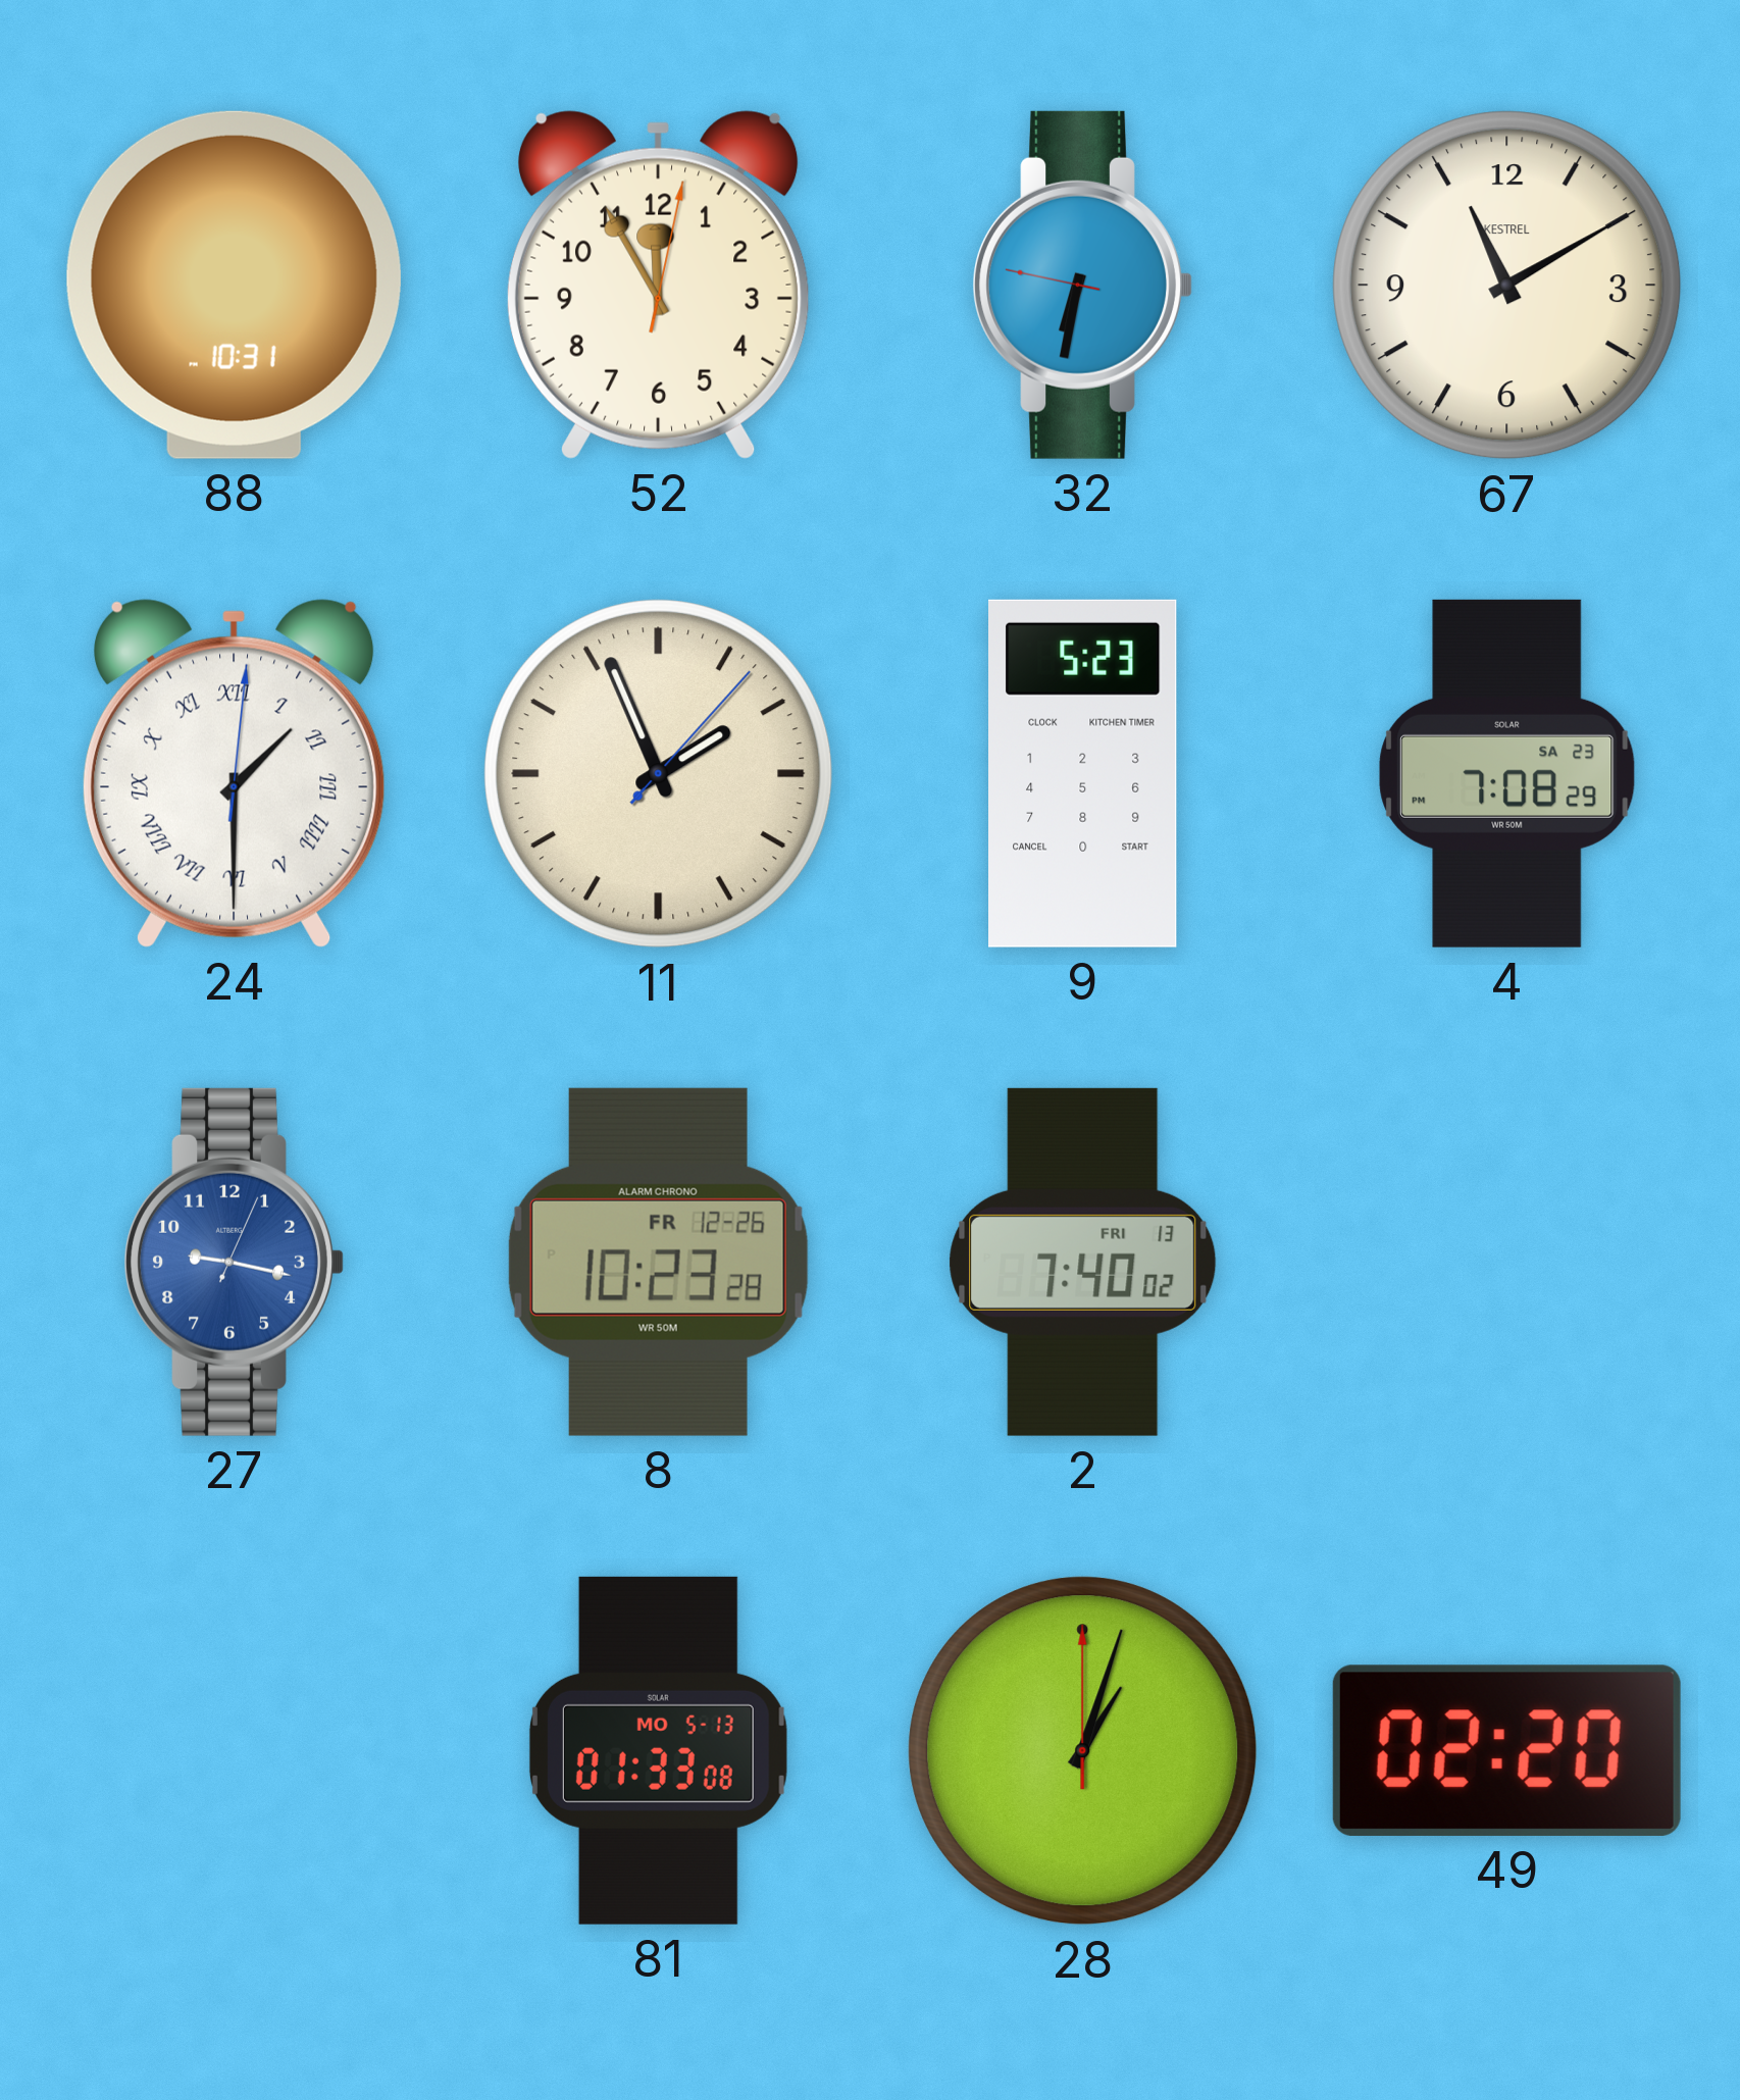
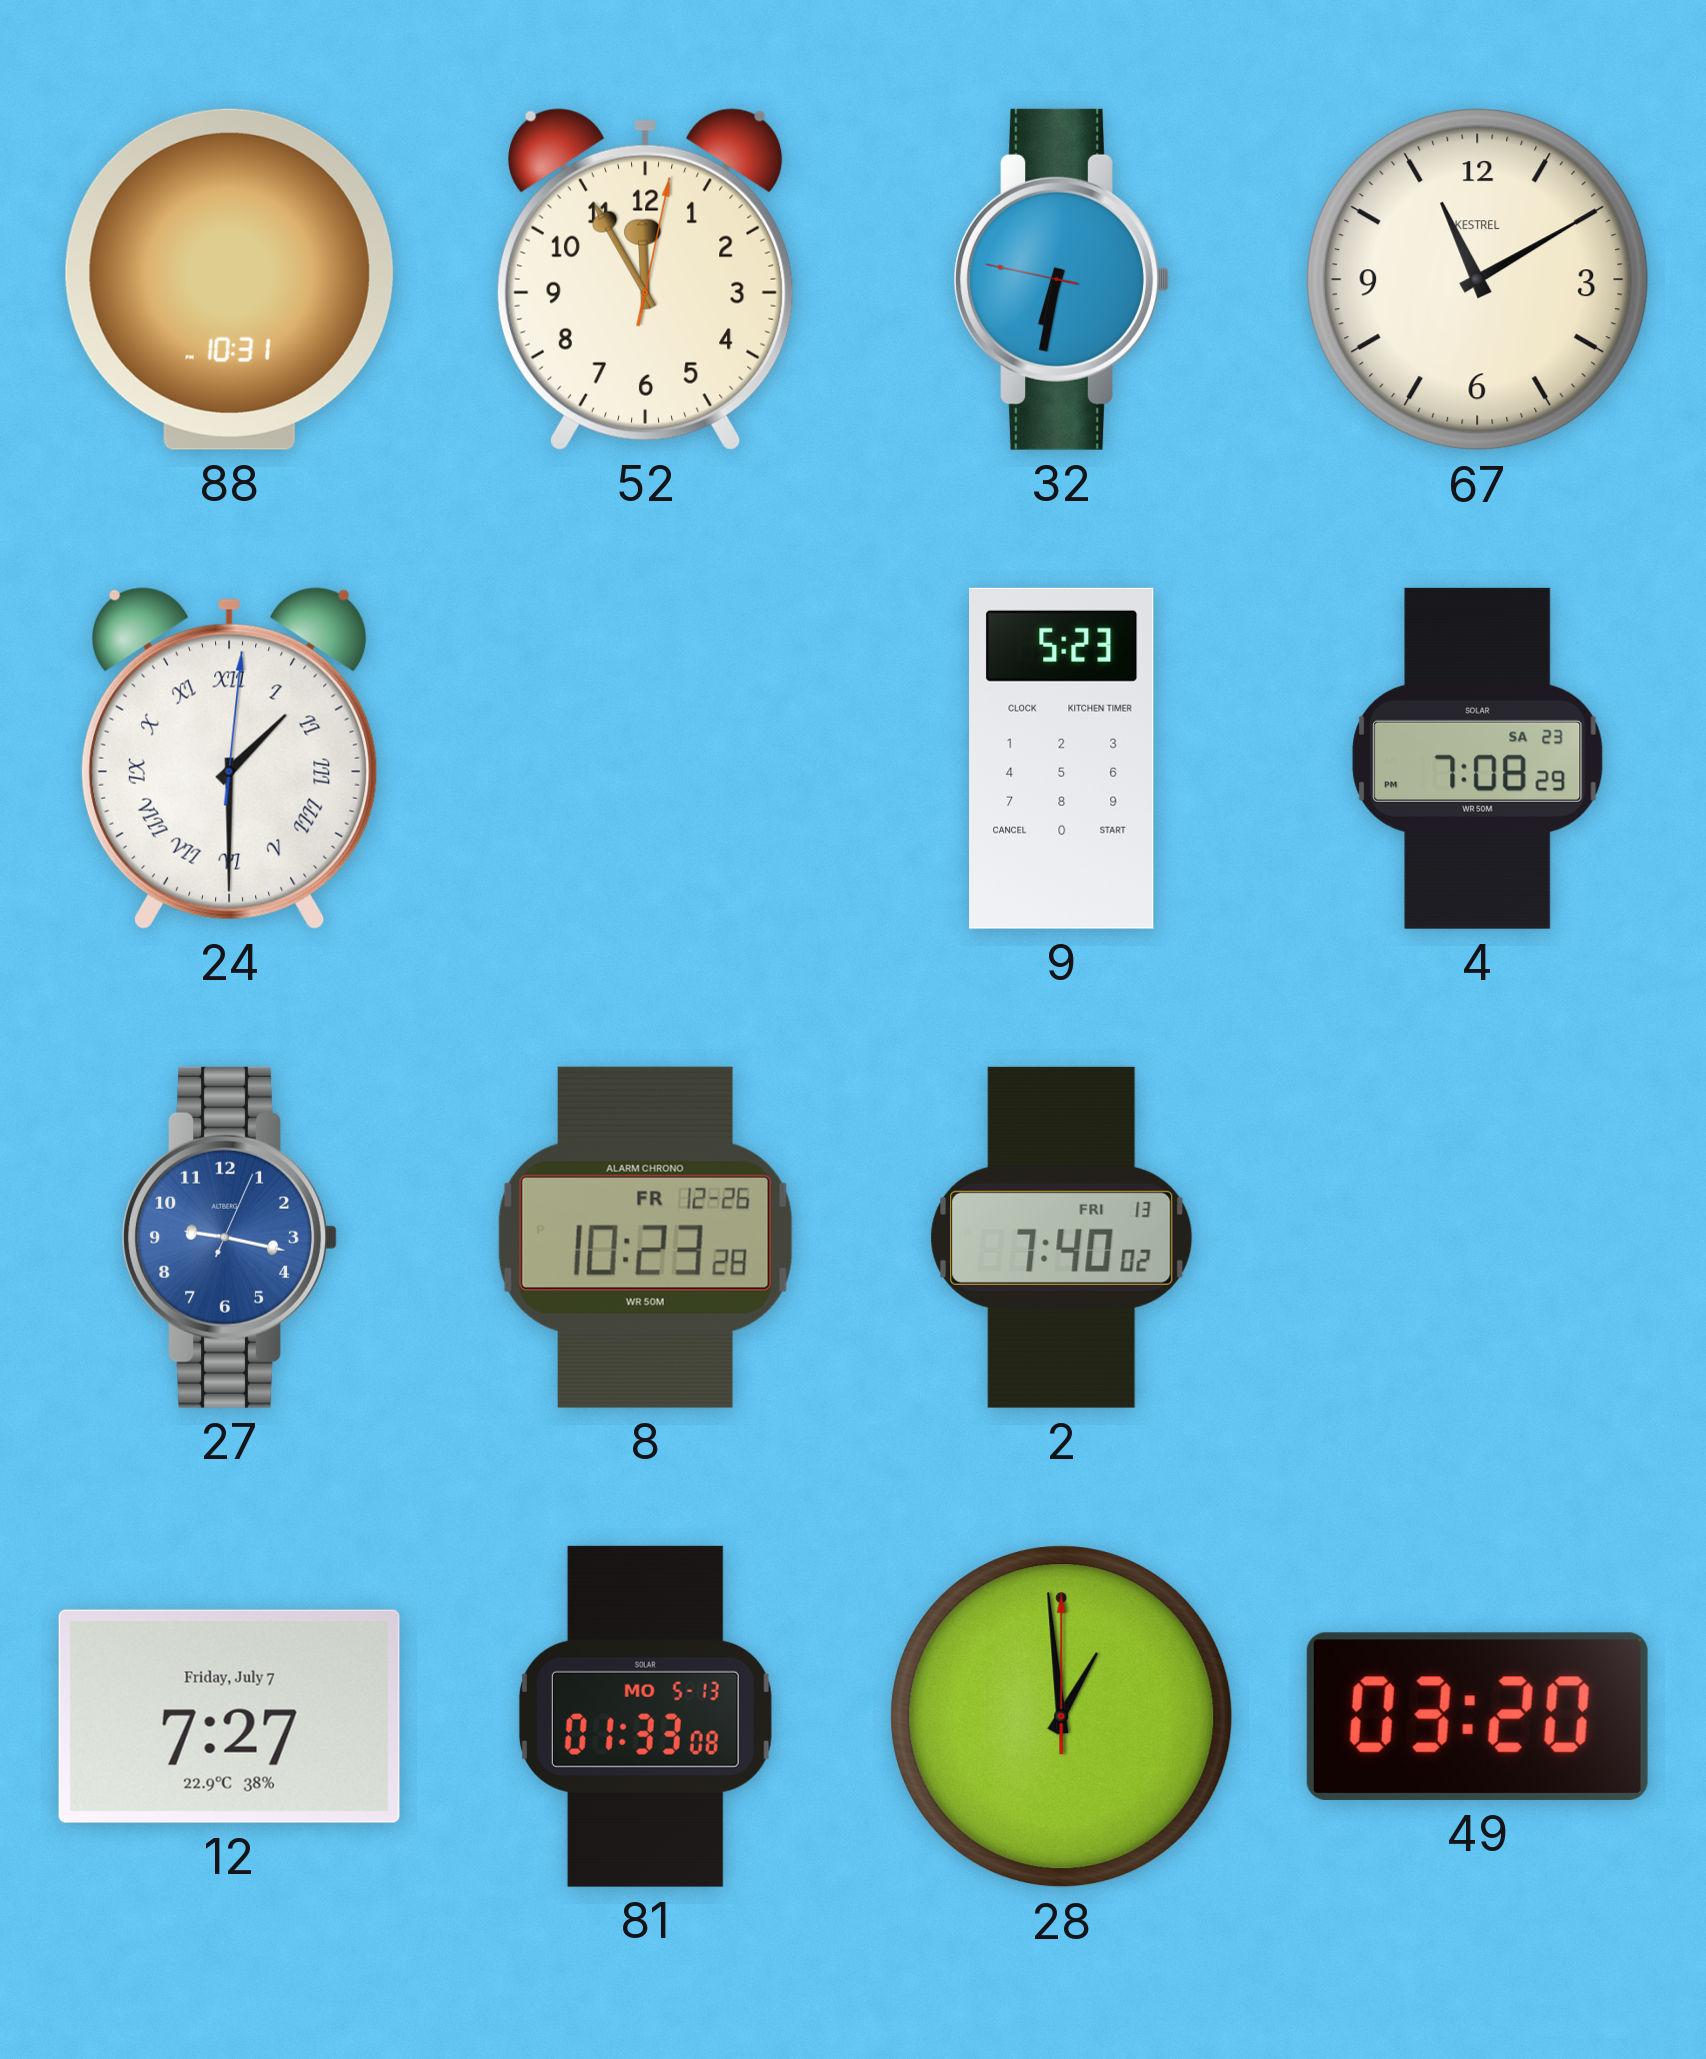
11: 1:56 -> none (659, 774)
12: none -> 7:27 (229, 1716)
28: 1:03 -> 12:59 (1062, 1717)
49: 02:20 -> 03:20 (1477, 1716)
